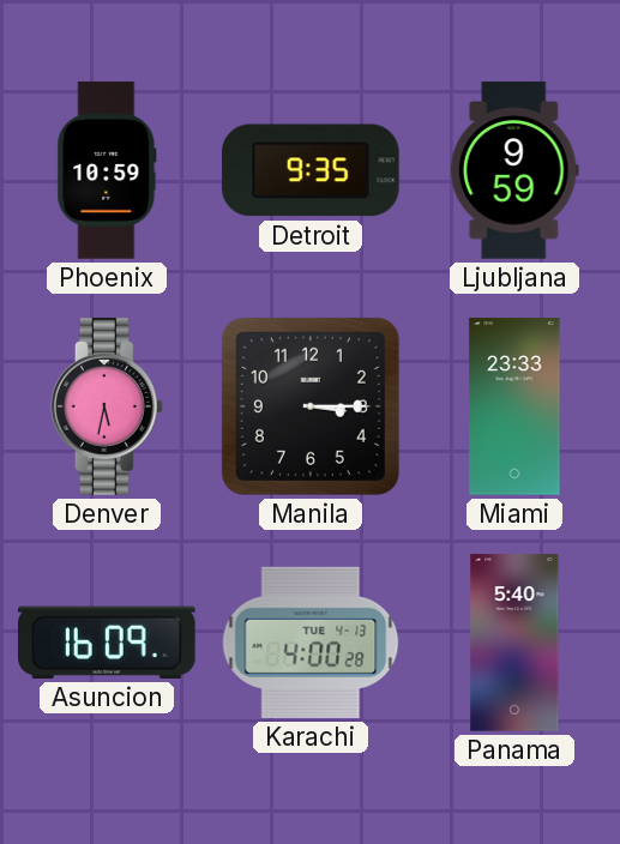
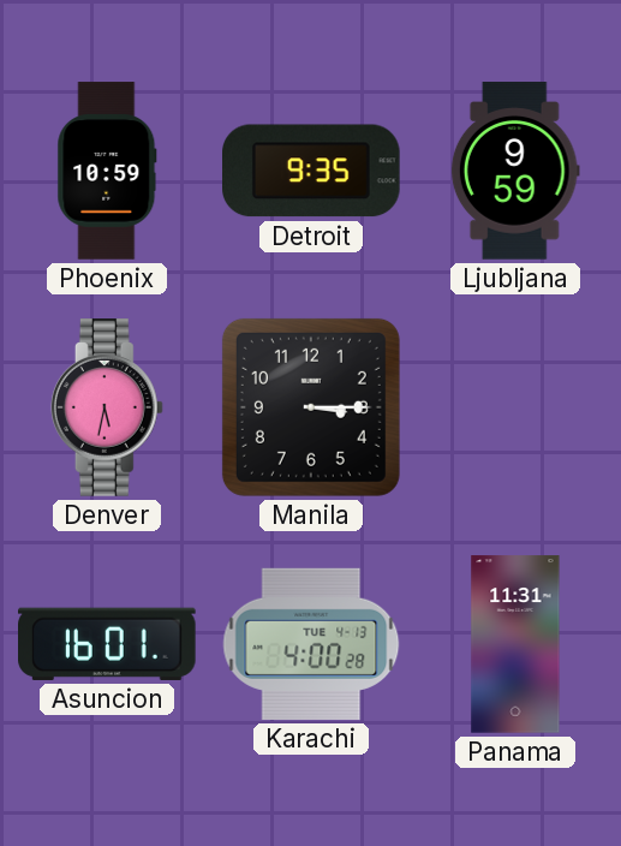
Miami: 23:33 -> none (514, 406)
Asuncion: 16:09 -> 16:01 (108, 644)
Panama: 5:40 -> 11:31 (515, 644)
